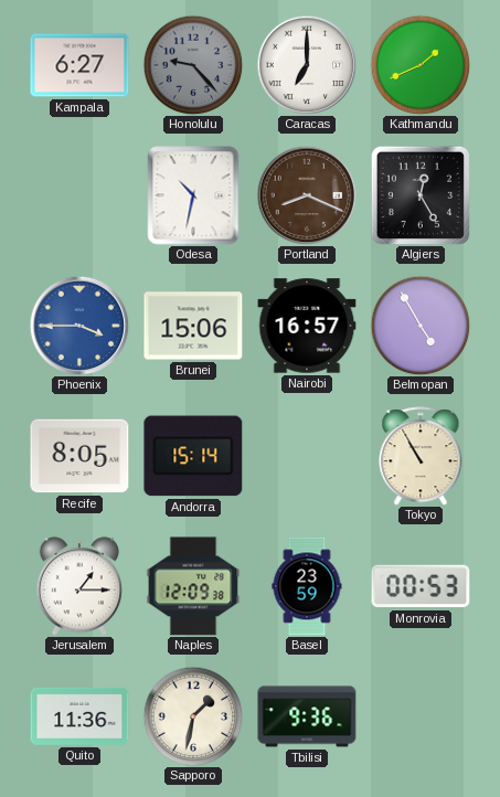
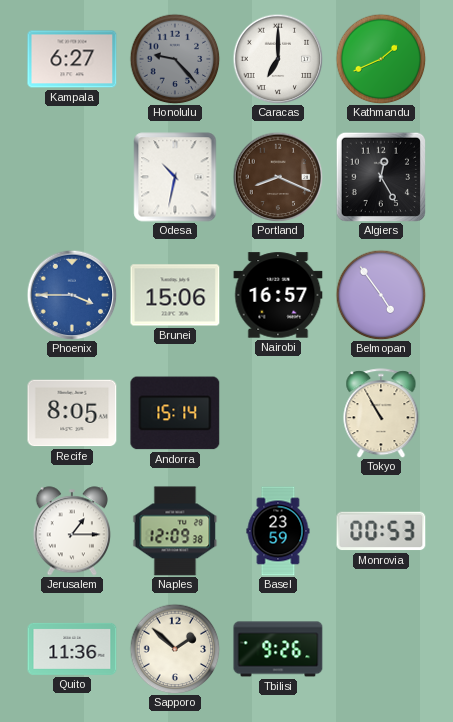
Belmopan: 4:55 -> 4:54 (381, 295)
Sapporo: 1:32 -> 1:52 (175, 649)
Tbilisi: 9:36 -> 9:26 (278, 649)
